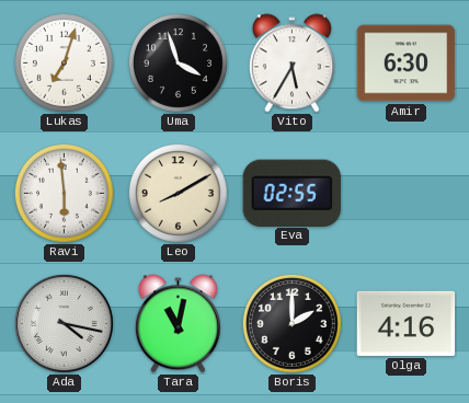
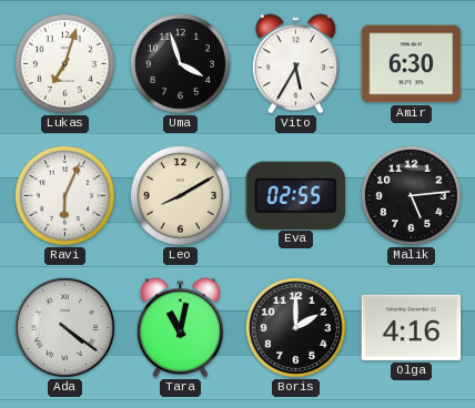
Ravi: 5:59 -> 6:04 (64, 195)
Malik: none -> 5:14 (411, 195)
Ada: 4:17 -> 4:21 (64, 327)
